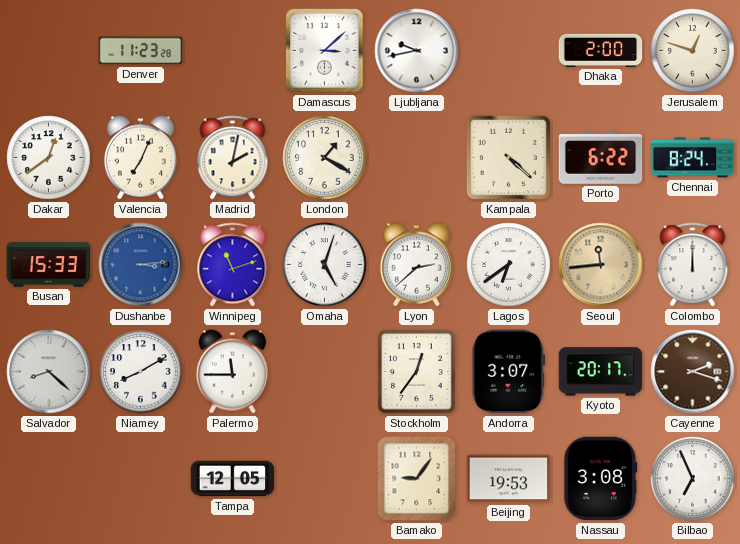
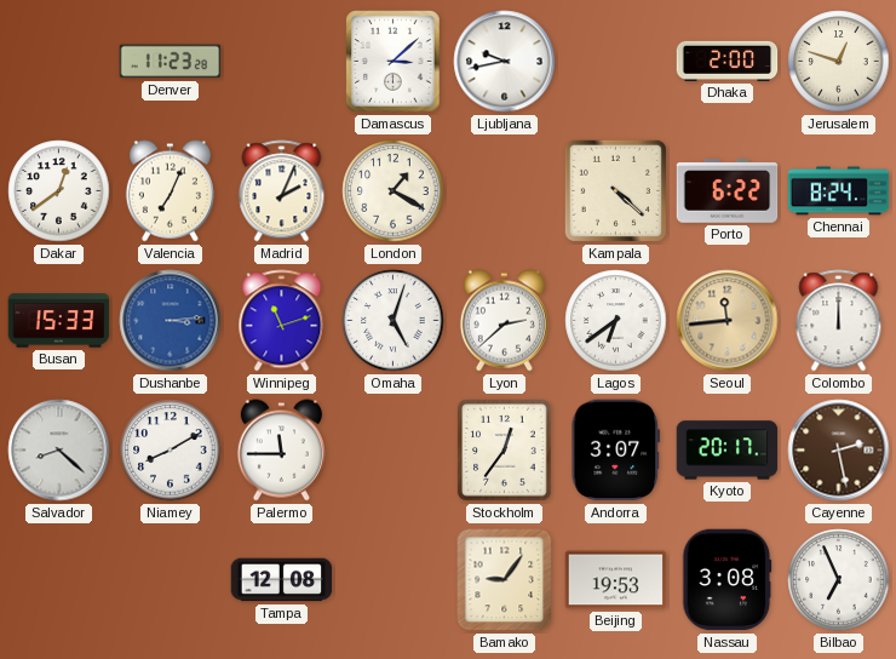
Madrid: 2:02 -> 2:04 (282, 191)
Cayenne: 2:18 -> 2:28 (839, 451)
Tampa: 12:05 -> 12:08 (282, 580)
